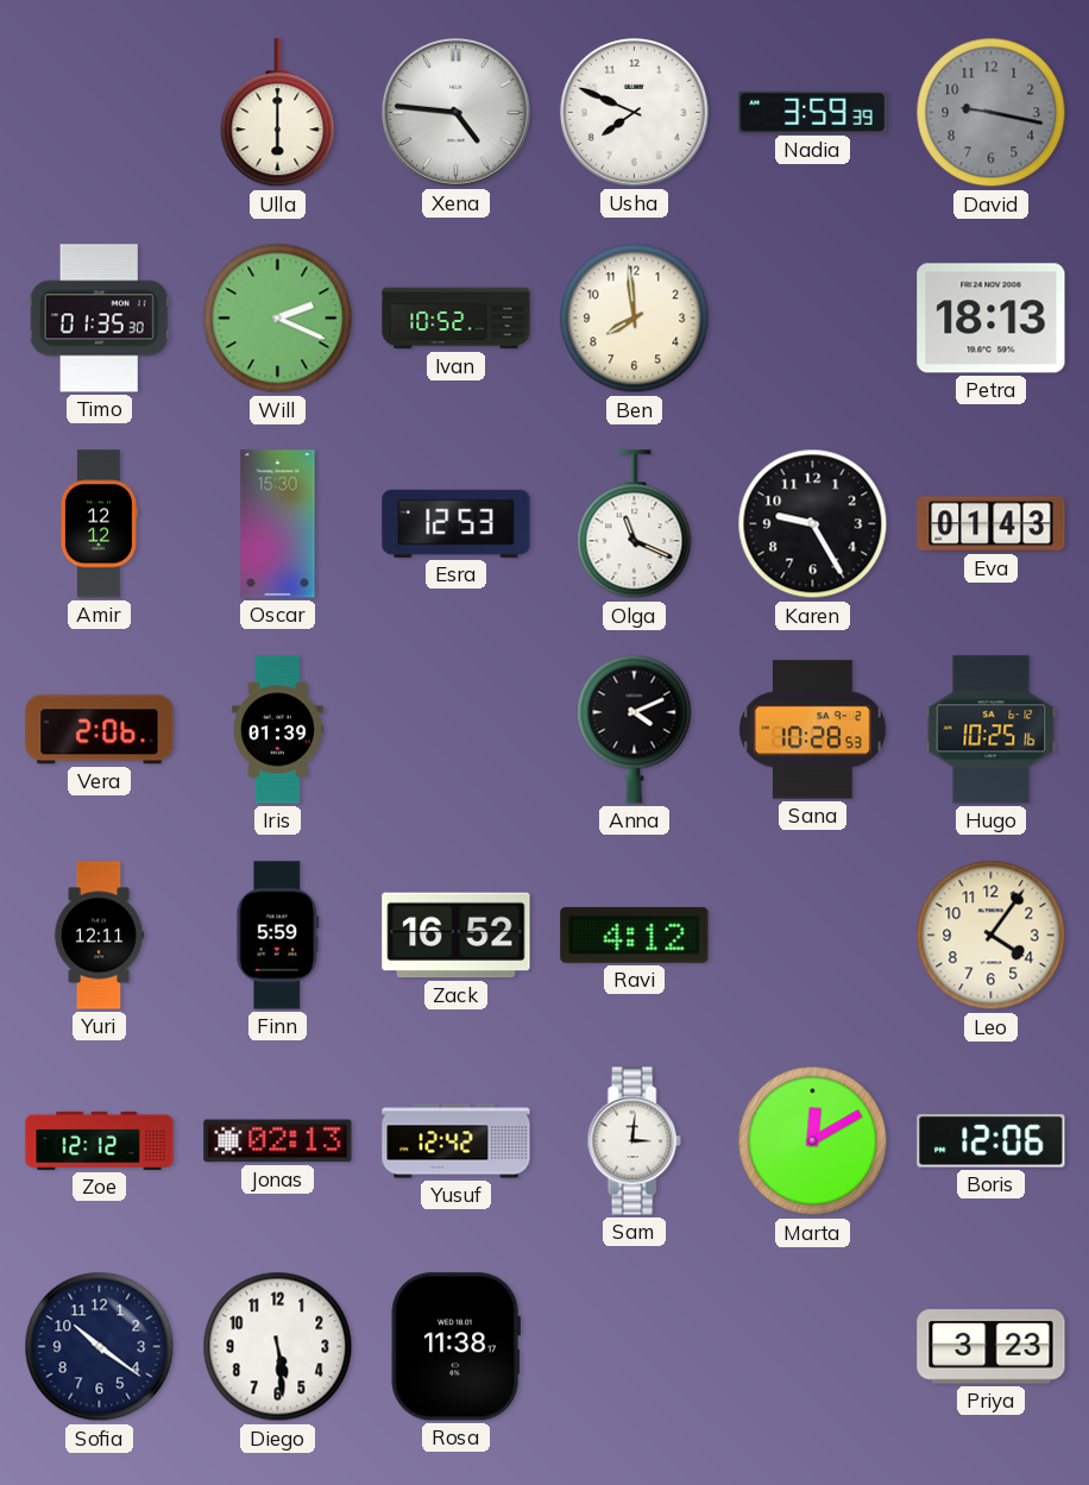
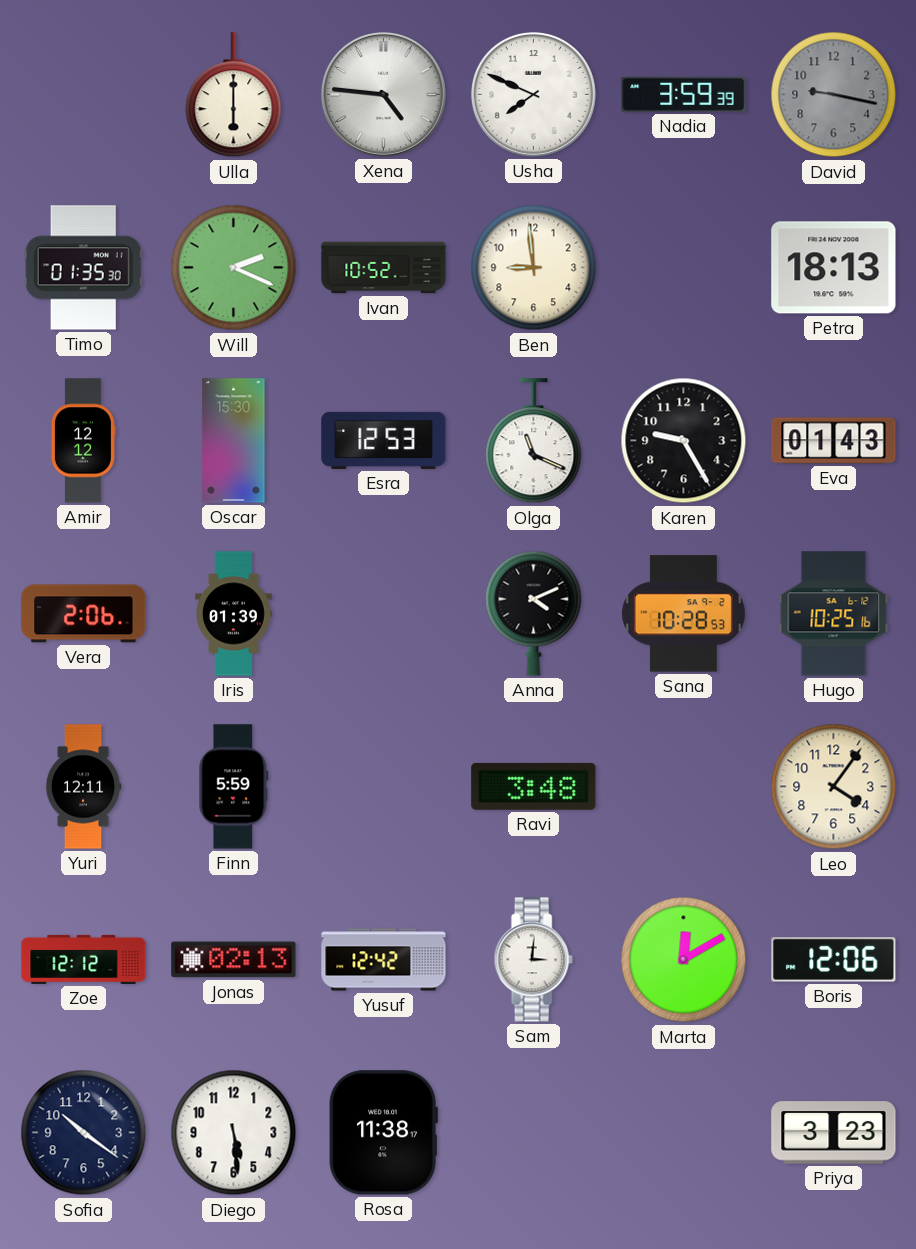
Ben: 7:59 -> 8:59 (534, 268)
Zack: 16:52 -> none (457, 936)
Ravi: 4:12 -> 3:48 (534, 786)
